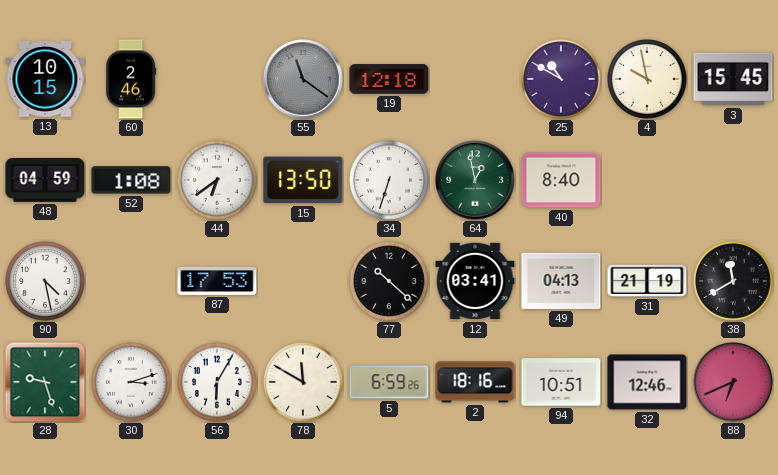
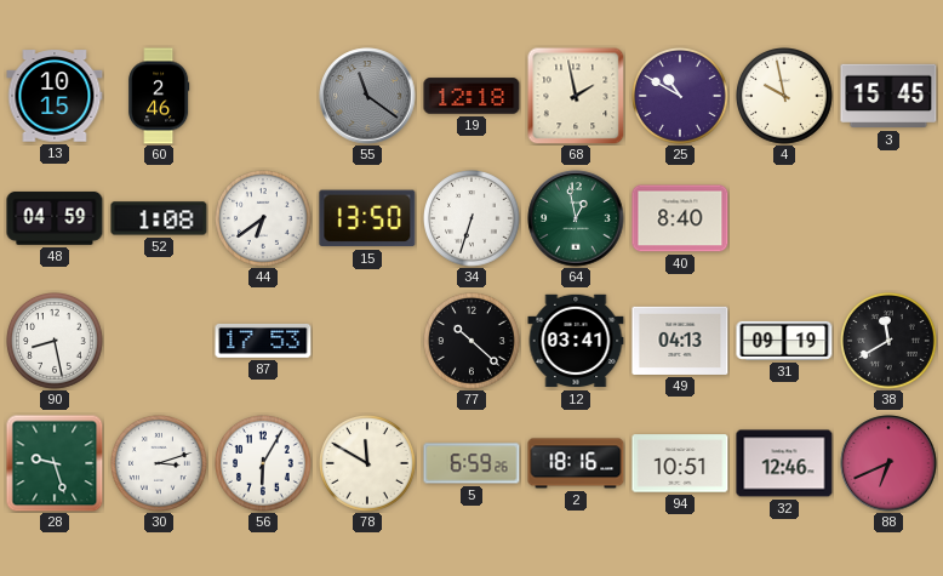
68: none -> 1:58 (576, 96)
90: 4:28 -> 8:28 (56, 342)
31: 21:19 -> 09:19 (784, 341)
